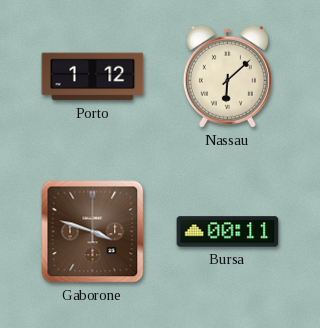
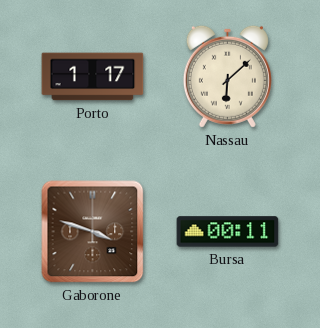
Porto: 1:12 -> 1:17 (93, 77)
